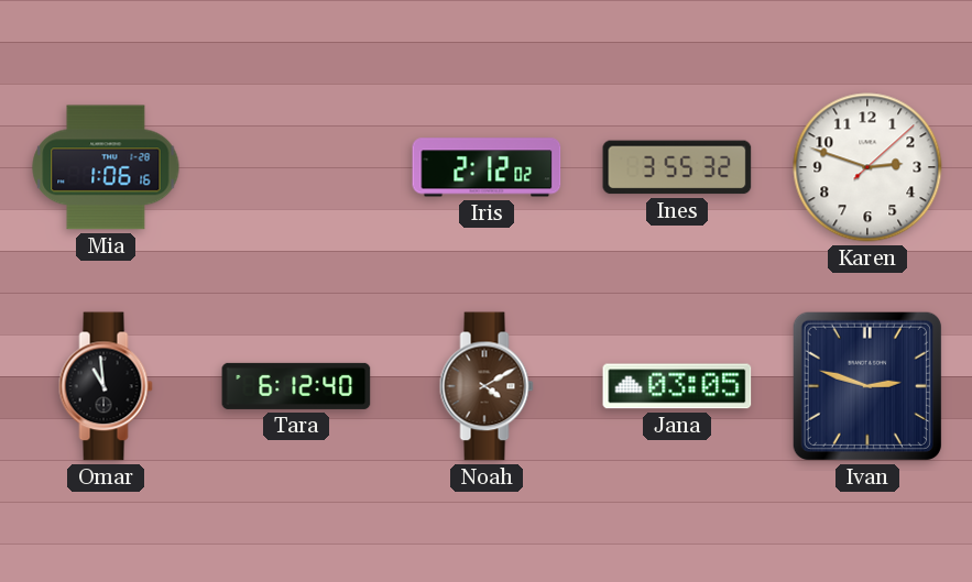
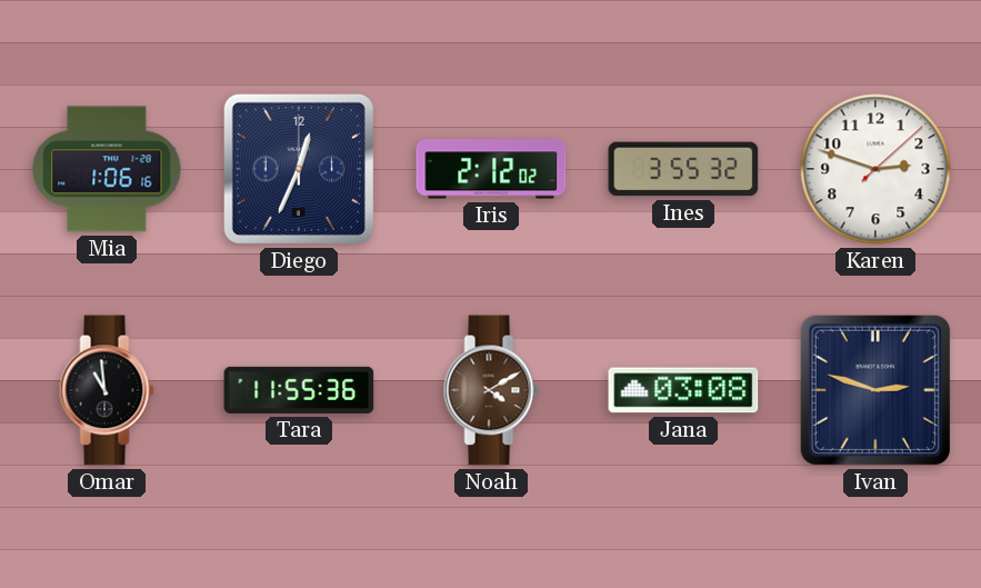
Diego: none -> 12:34 (299, 169)
Tara: 6:12 -> 11:55 (299, 390)
Jana: 03:05 -> 03:08 (683, 390)
